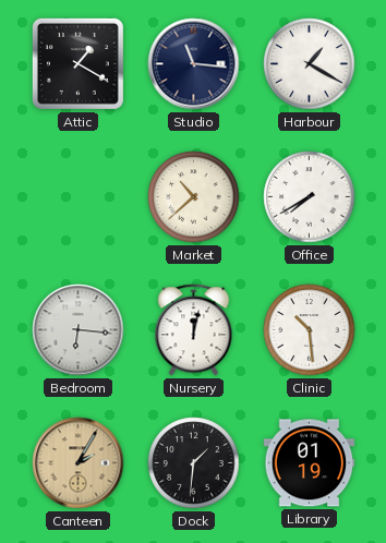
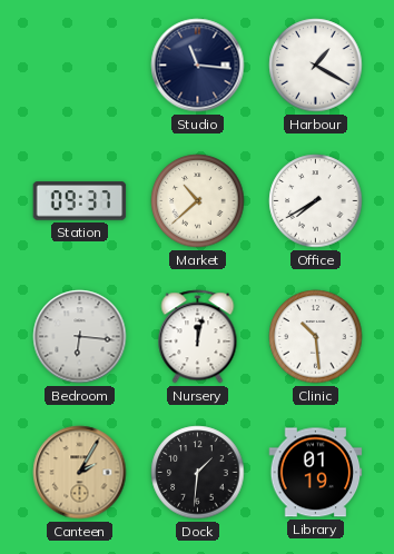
Attic: 1:20 -> none (77, 63)
Station: none -> 09:37 (80, 201)
